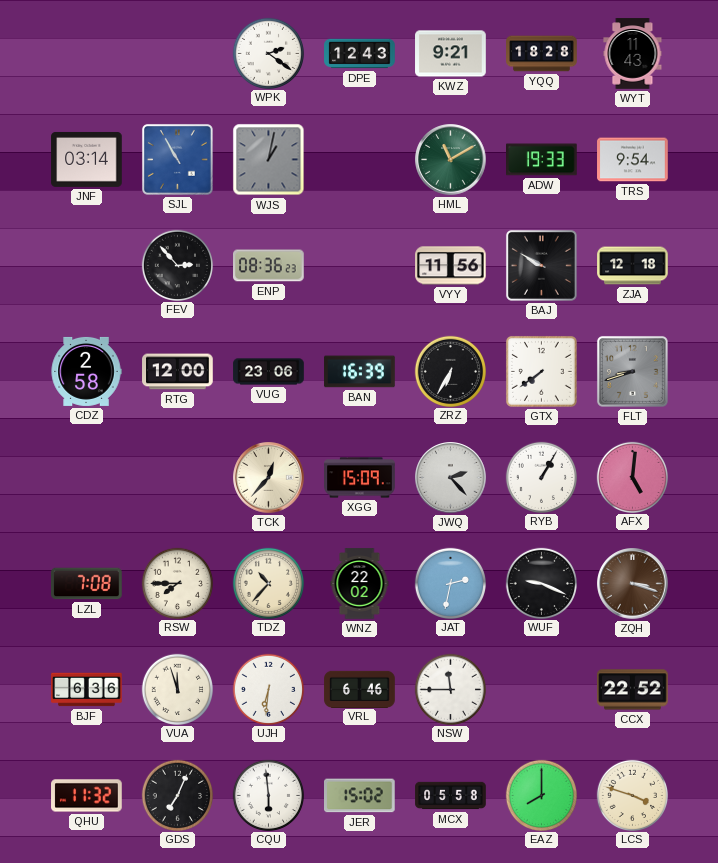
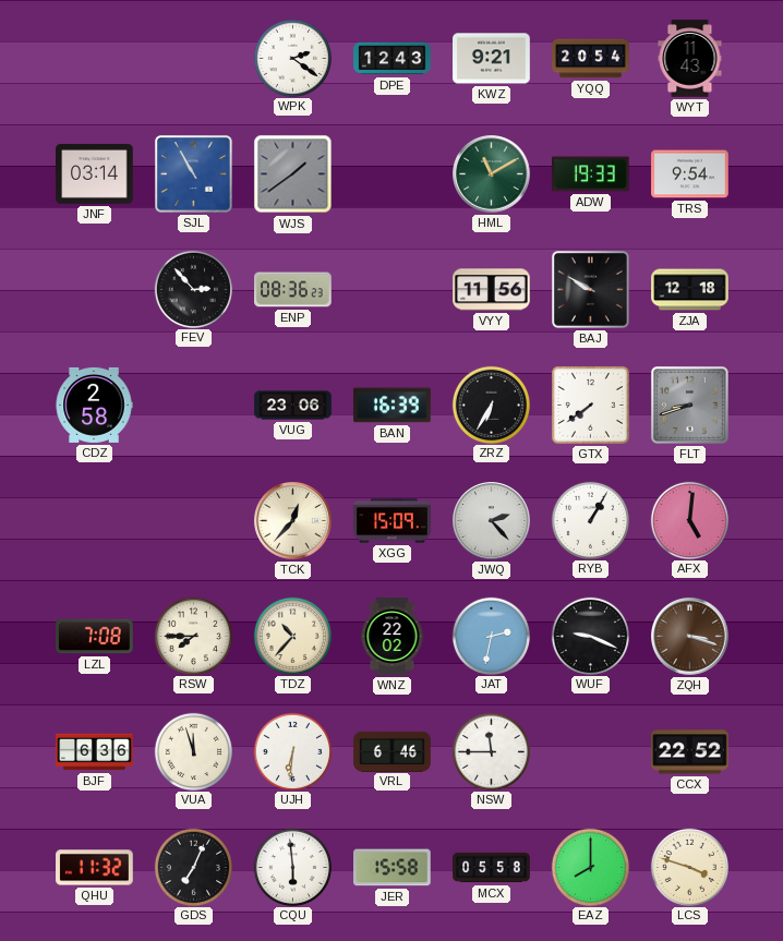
YQQ: 18:28 -> 20:54 (591, 59)
WJS: 1:02 -> 1:39 (293, 174)
RTG: 12:00 -> none (178, 372)
JER: 15:02 -> 15:58 (393, 868)
